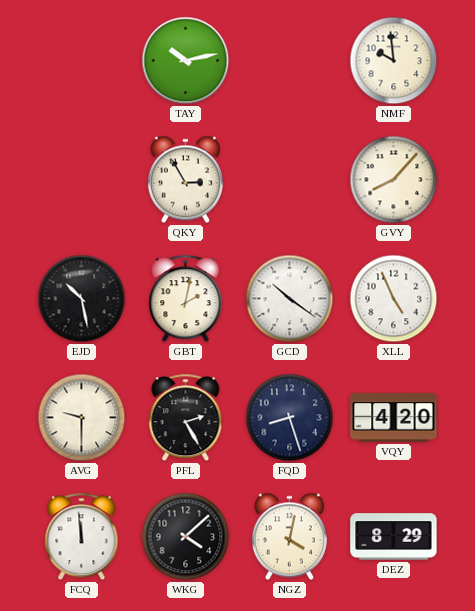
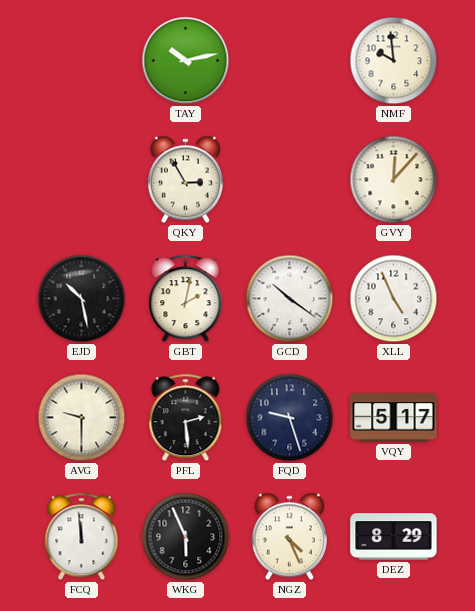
GVY: 8:07 -> 12:07 (394, 180)
PFL: 2:25 -> 2:29 (186, 418)
FQD: 8:27 -> 9:27 (290, 418)
VQY: 4:20 -> 5:17 (394, 418)
WKG: 4:08 -> 5:56 (186, 537)
NGZ: 4:02 -> 4:26 (289, 537)
